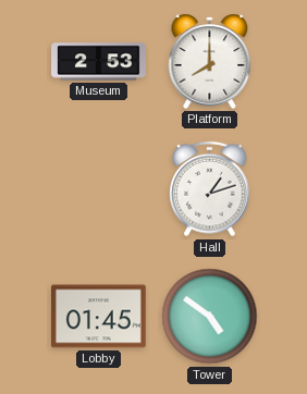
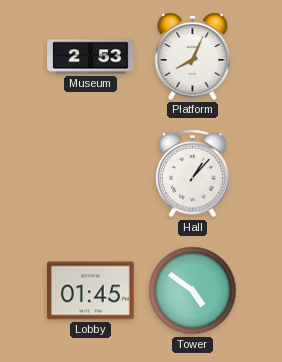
Platform: 8:00 -> 8:04 (193, 56)
Hall: 1:12 -> 1:07 (193, 174)
